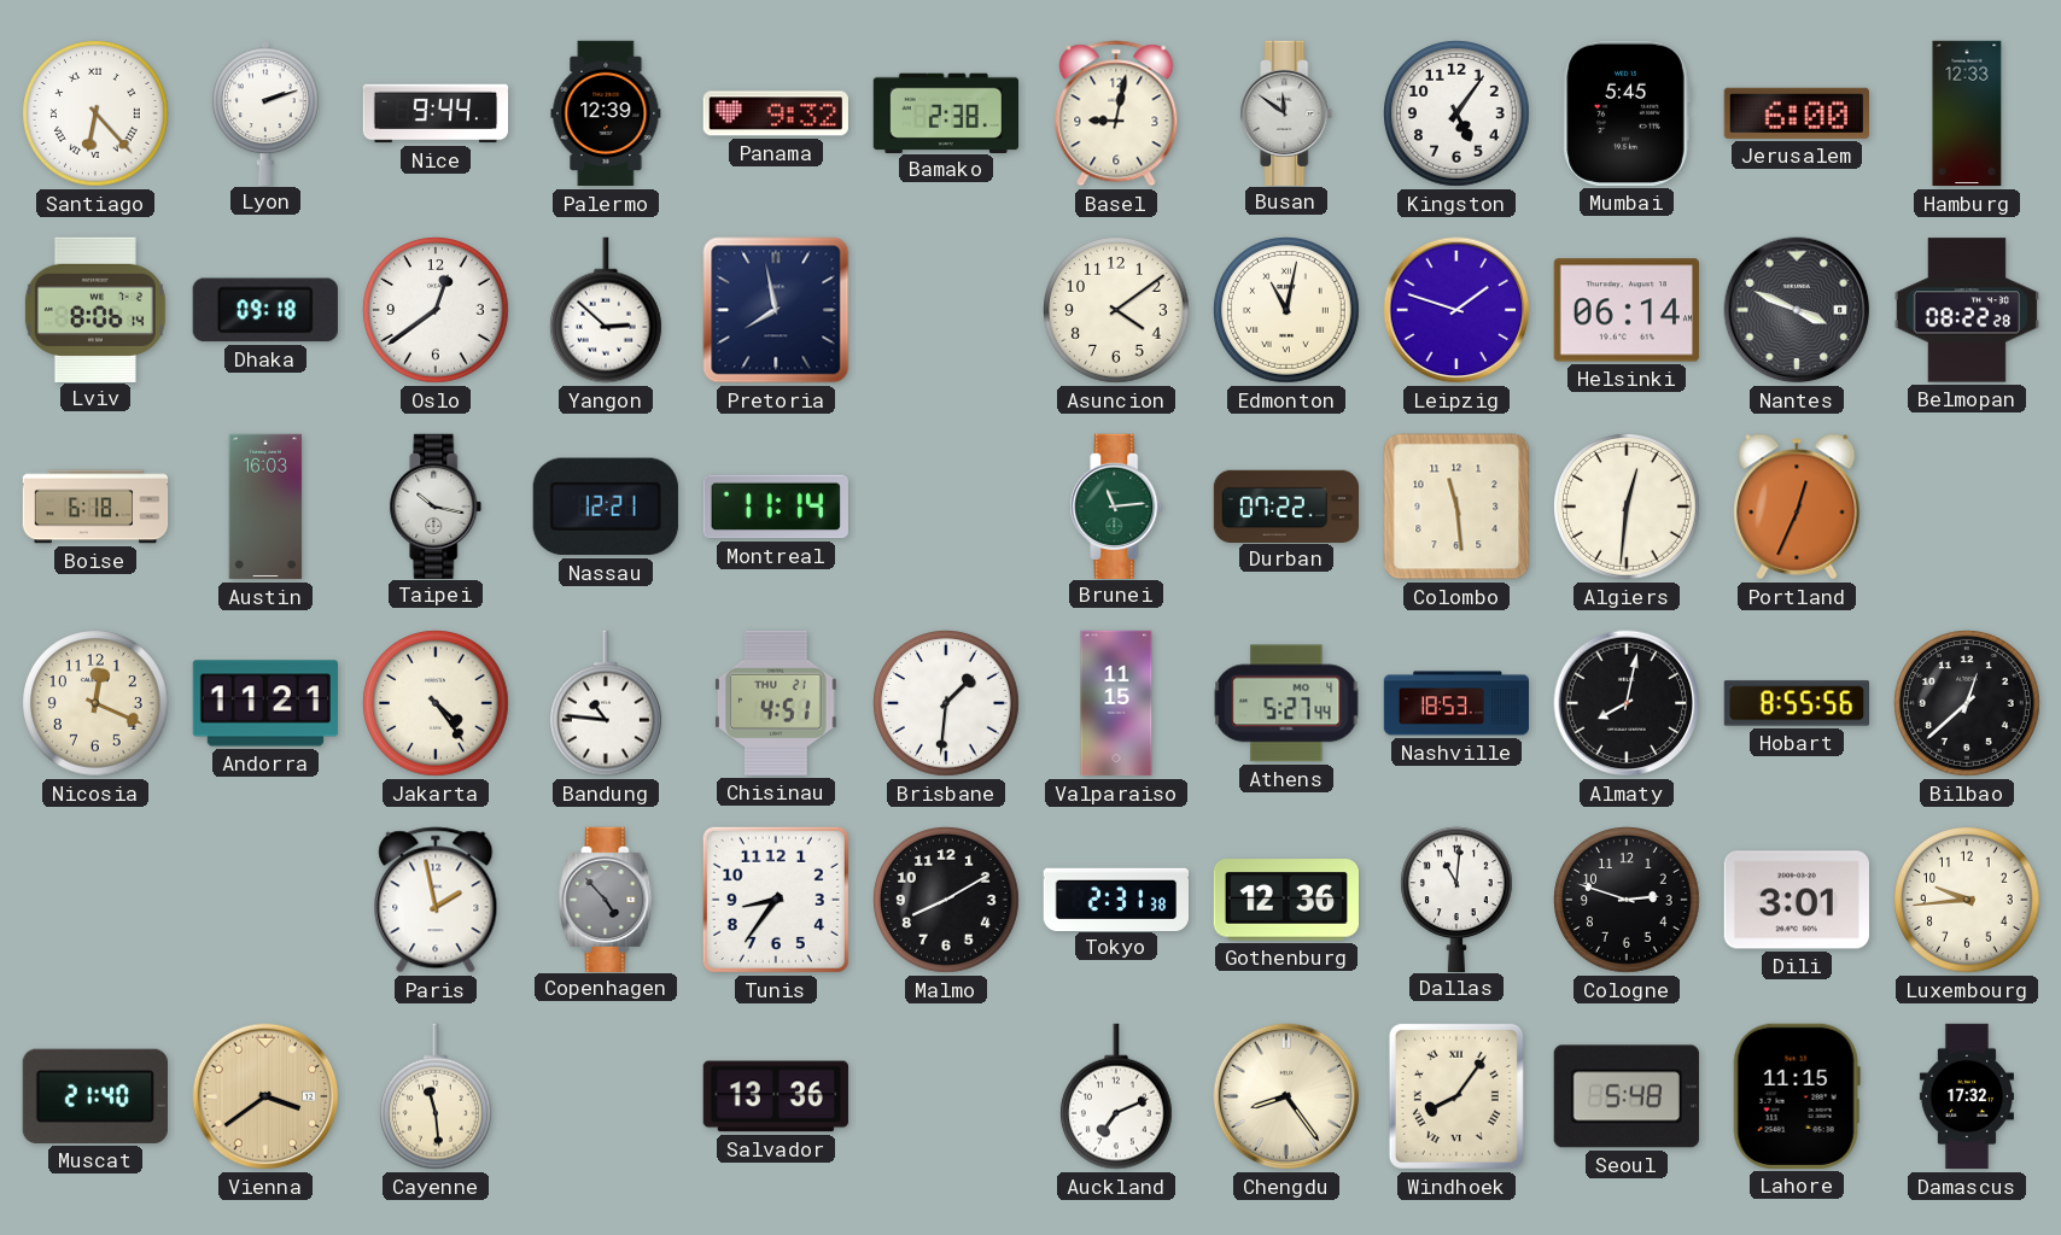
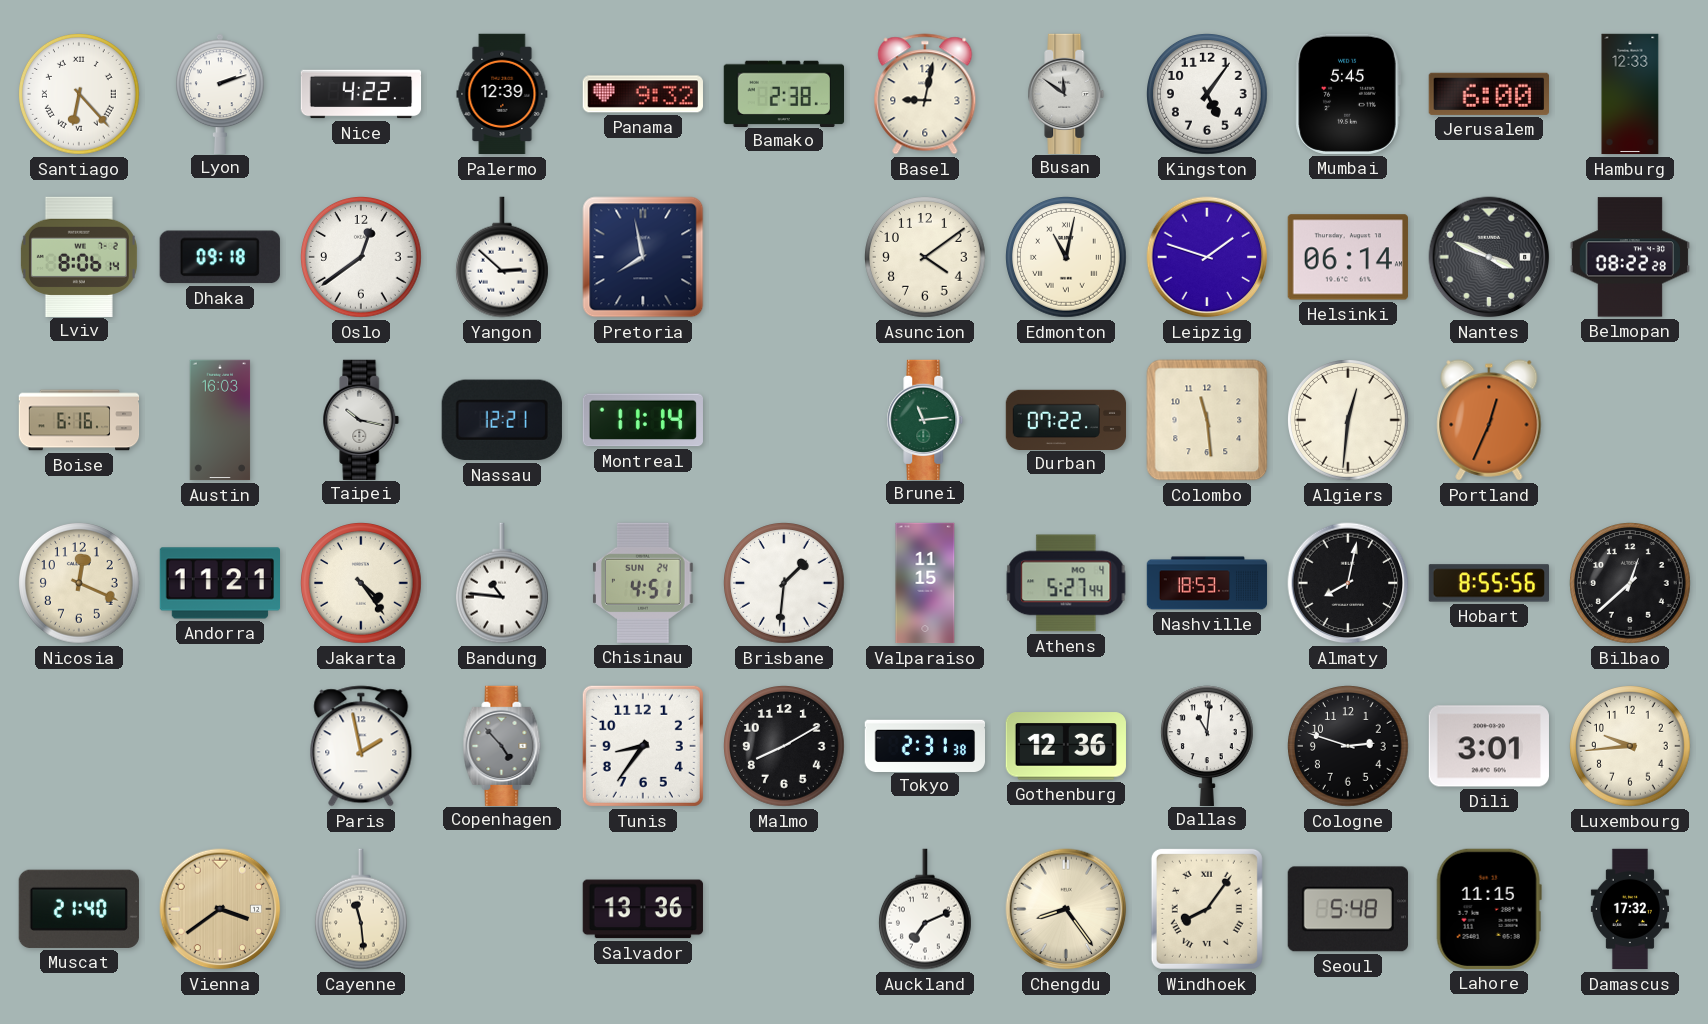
Nice: 9:44 -> 4:22 (361, 94)
Boise: 6:18 -> 6:16 (79, 420)
Chisinau date: THU 21 -> SUN 24 (644, 583)
